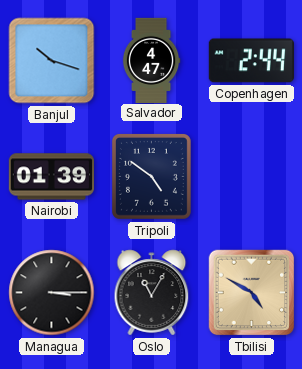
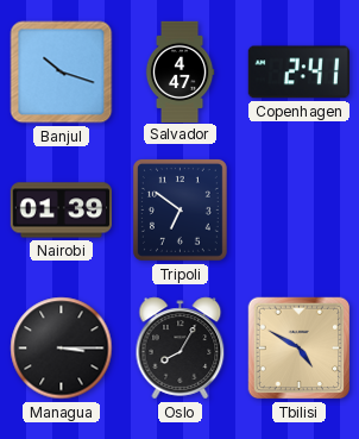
Copenhagen: 2:44 -> 2:41 (298, 73)
Tripoli: 4:51 -> 6:51 (179, 209)
Oslo: 11:05 -> 8:05 (181, 349)
